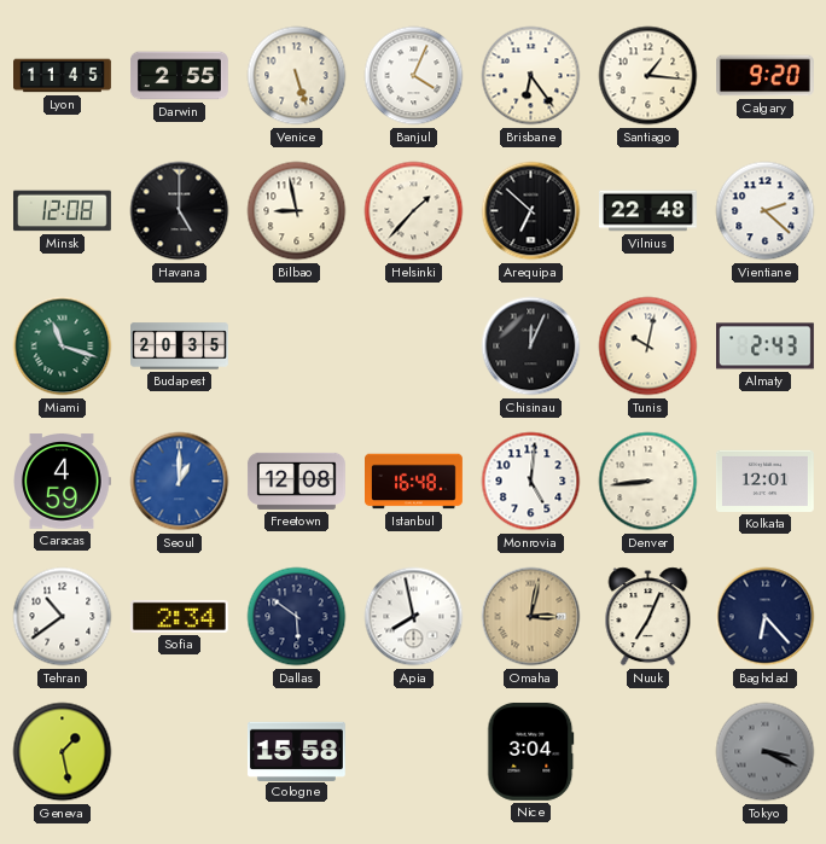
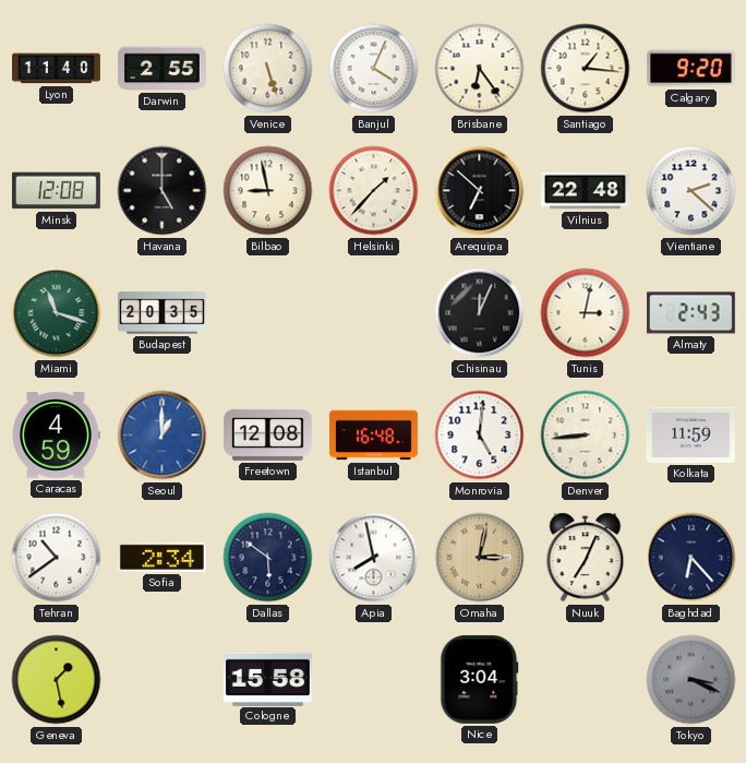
Lyon: 11:45 -> 11:40 (57, 69)
Tunis: 10:02 -> 3:02 (586, 313)
Kolkata: 12:01 -> 11:59 (690, 434)
